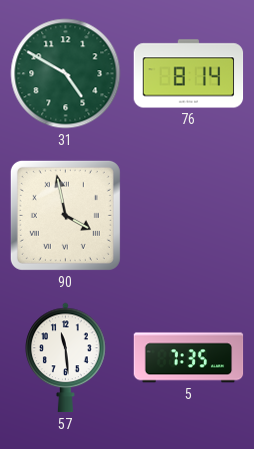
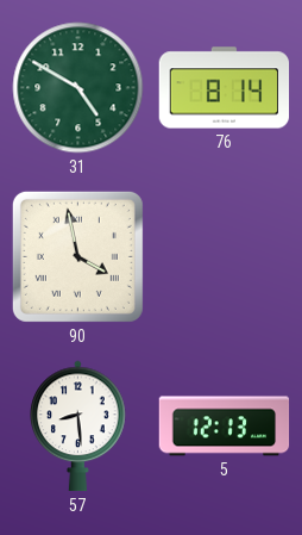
57: 11:29 -> 8:29 (78, 427)
5: 7:35 -> 12:13 (225, 427)
